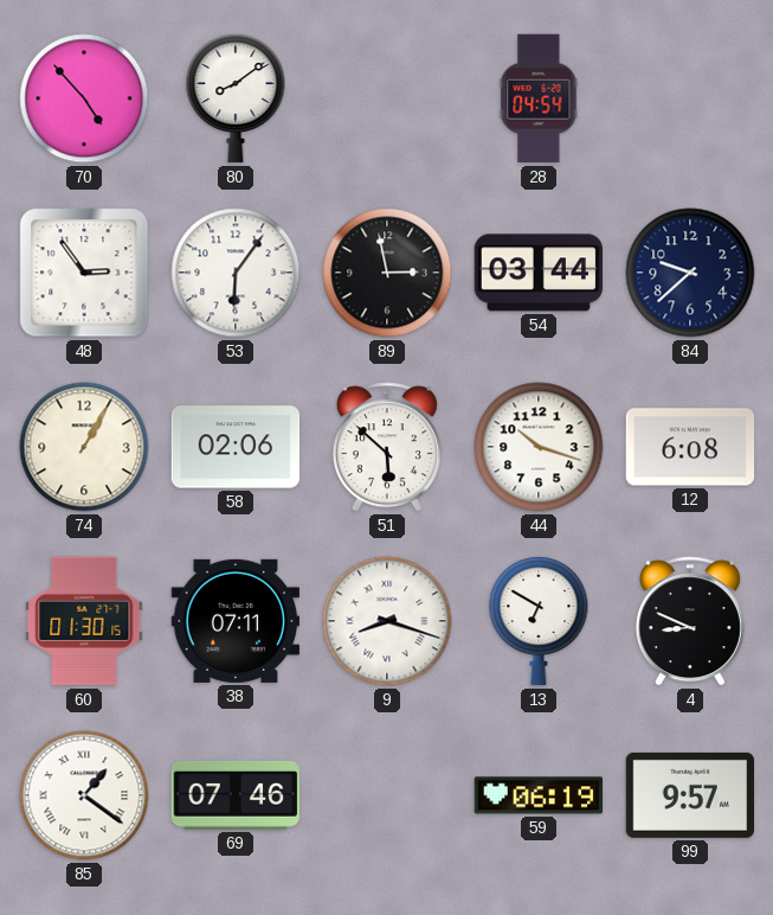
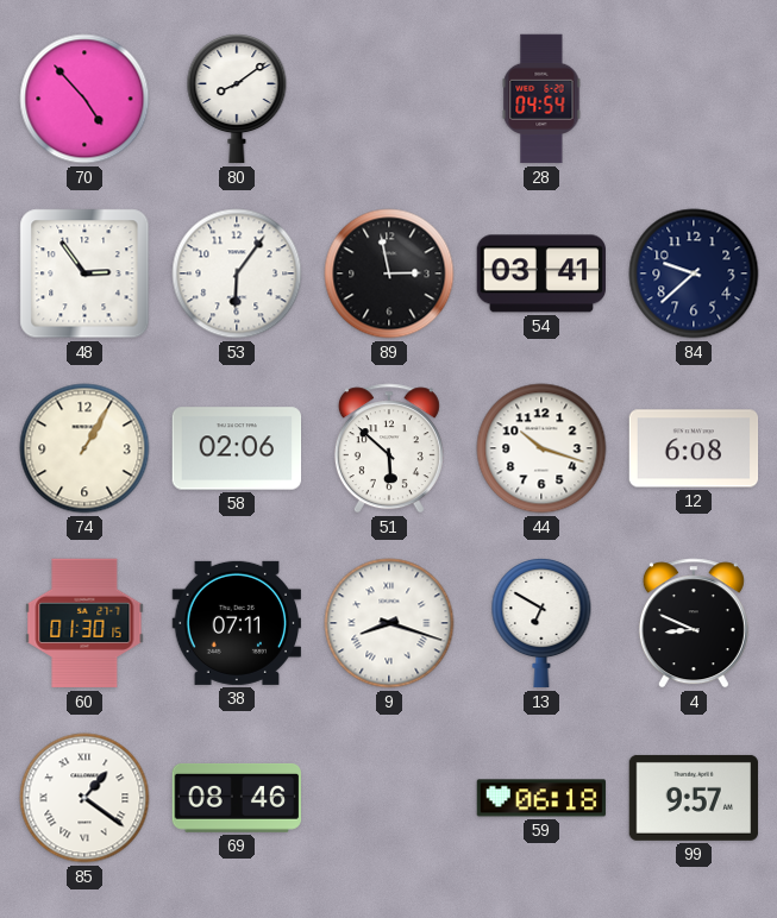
54: 03:44 -> 03:41 (540, 273)
69: 07:46 -> 08:46 (237, 798)
59: 06:19 -> 06:18 (541, 798)
